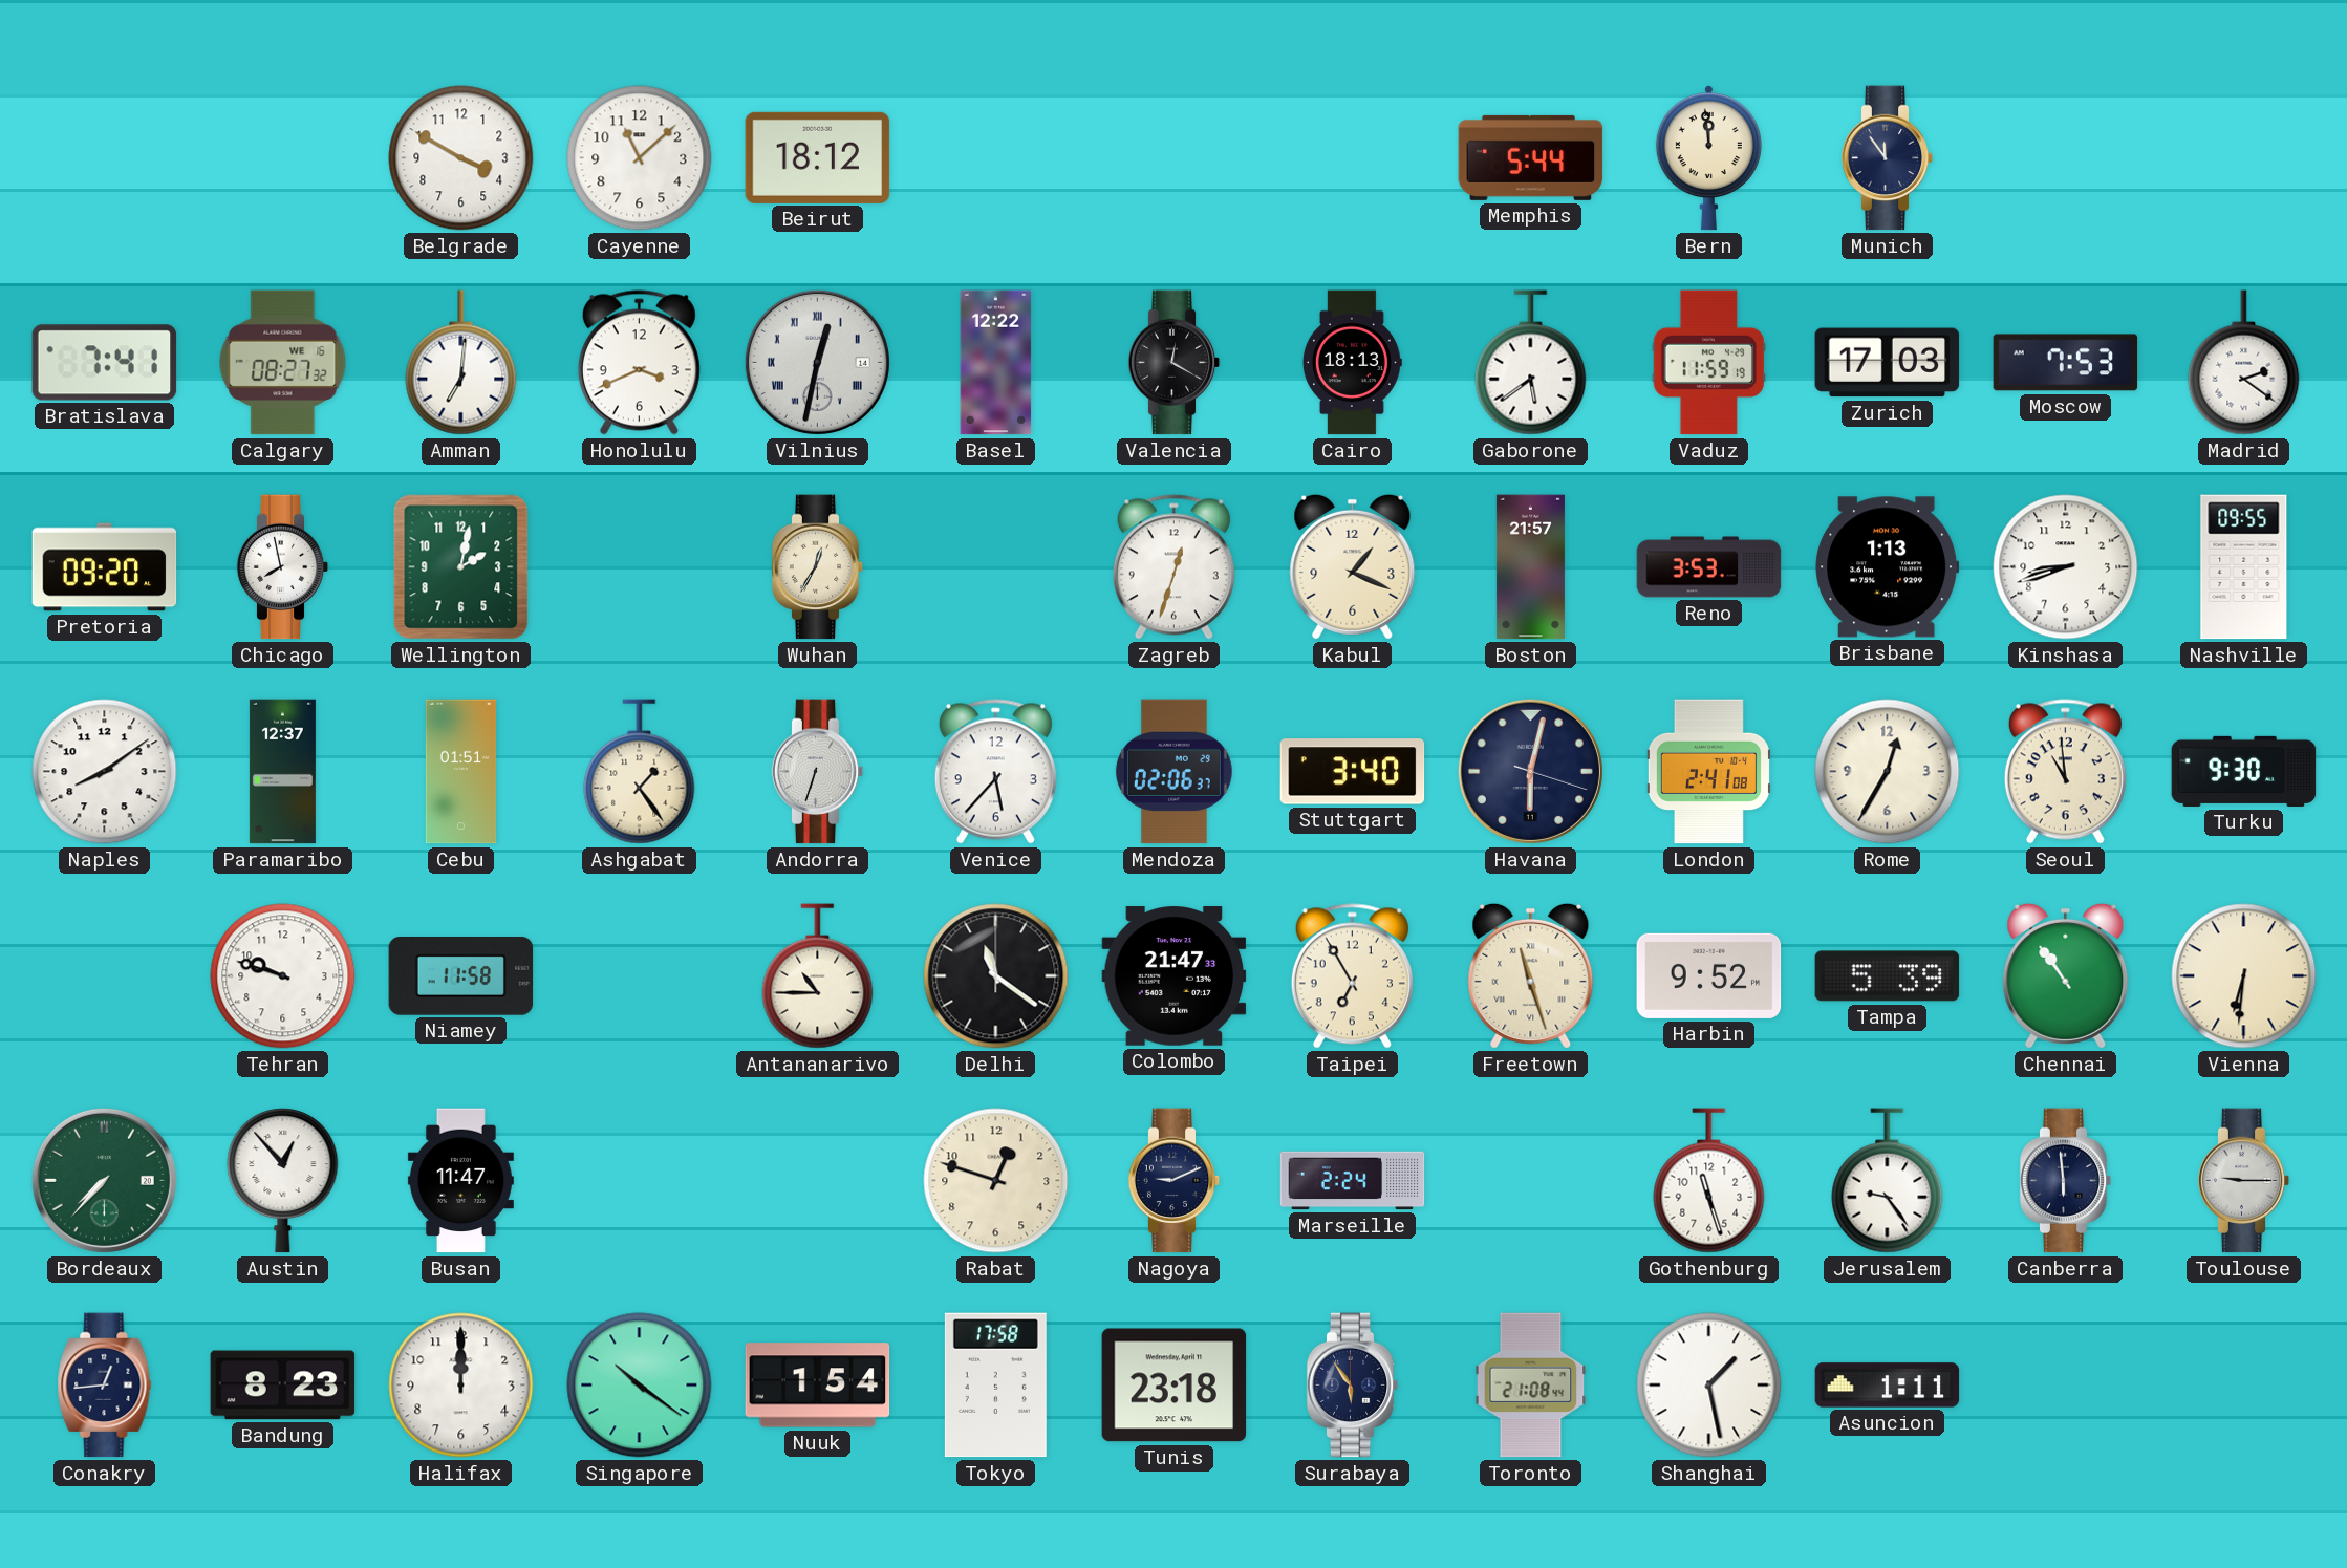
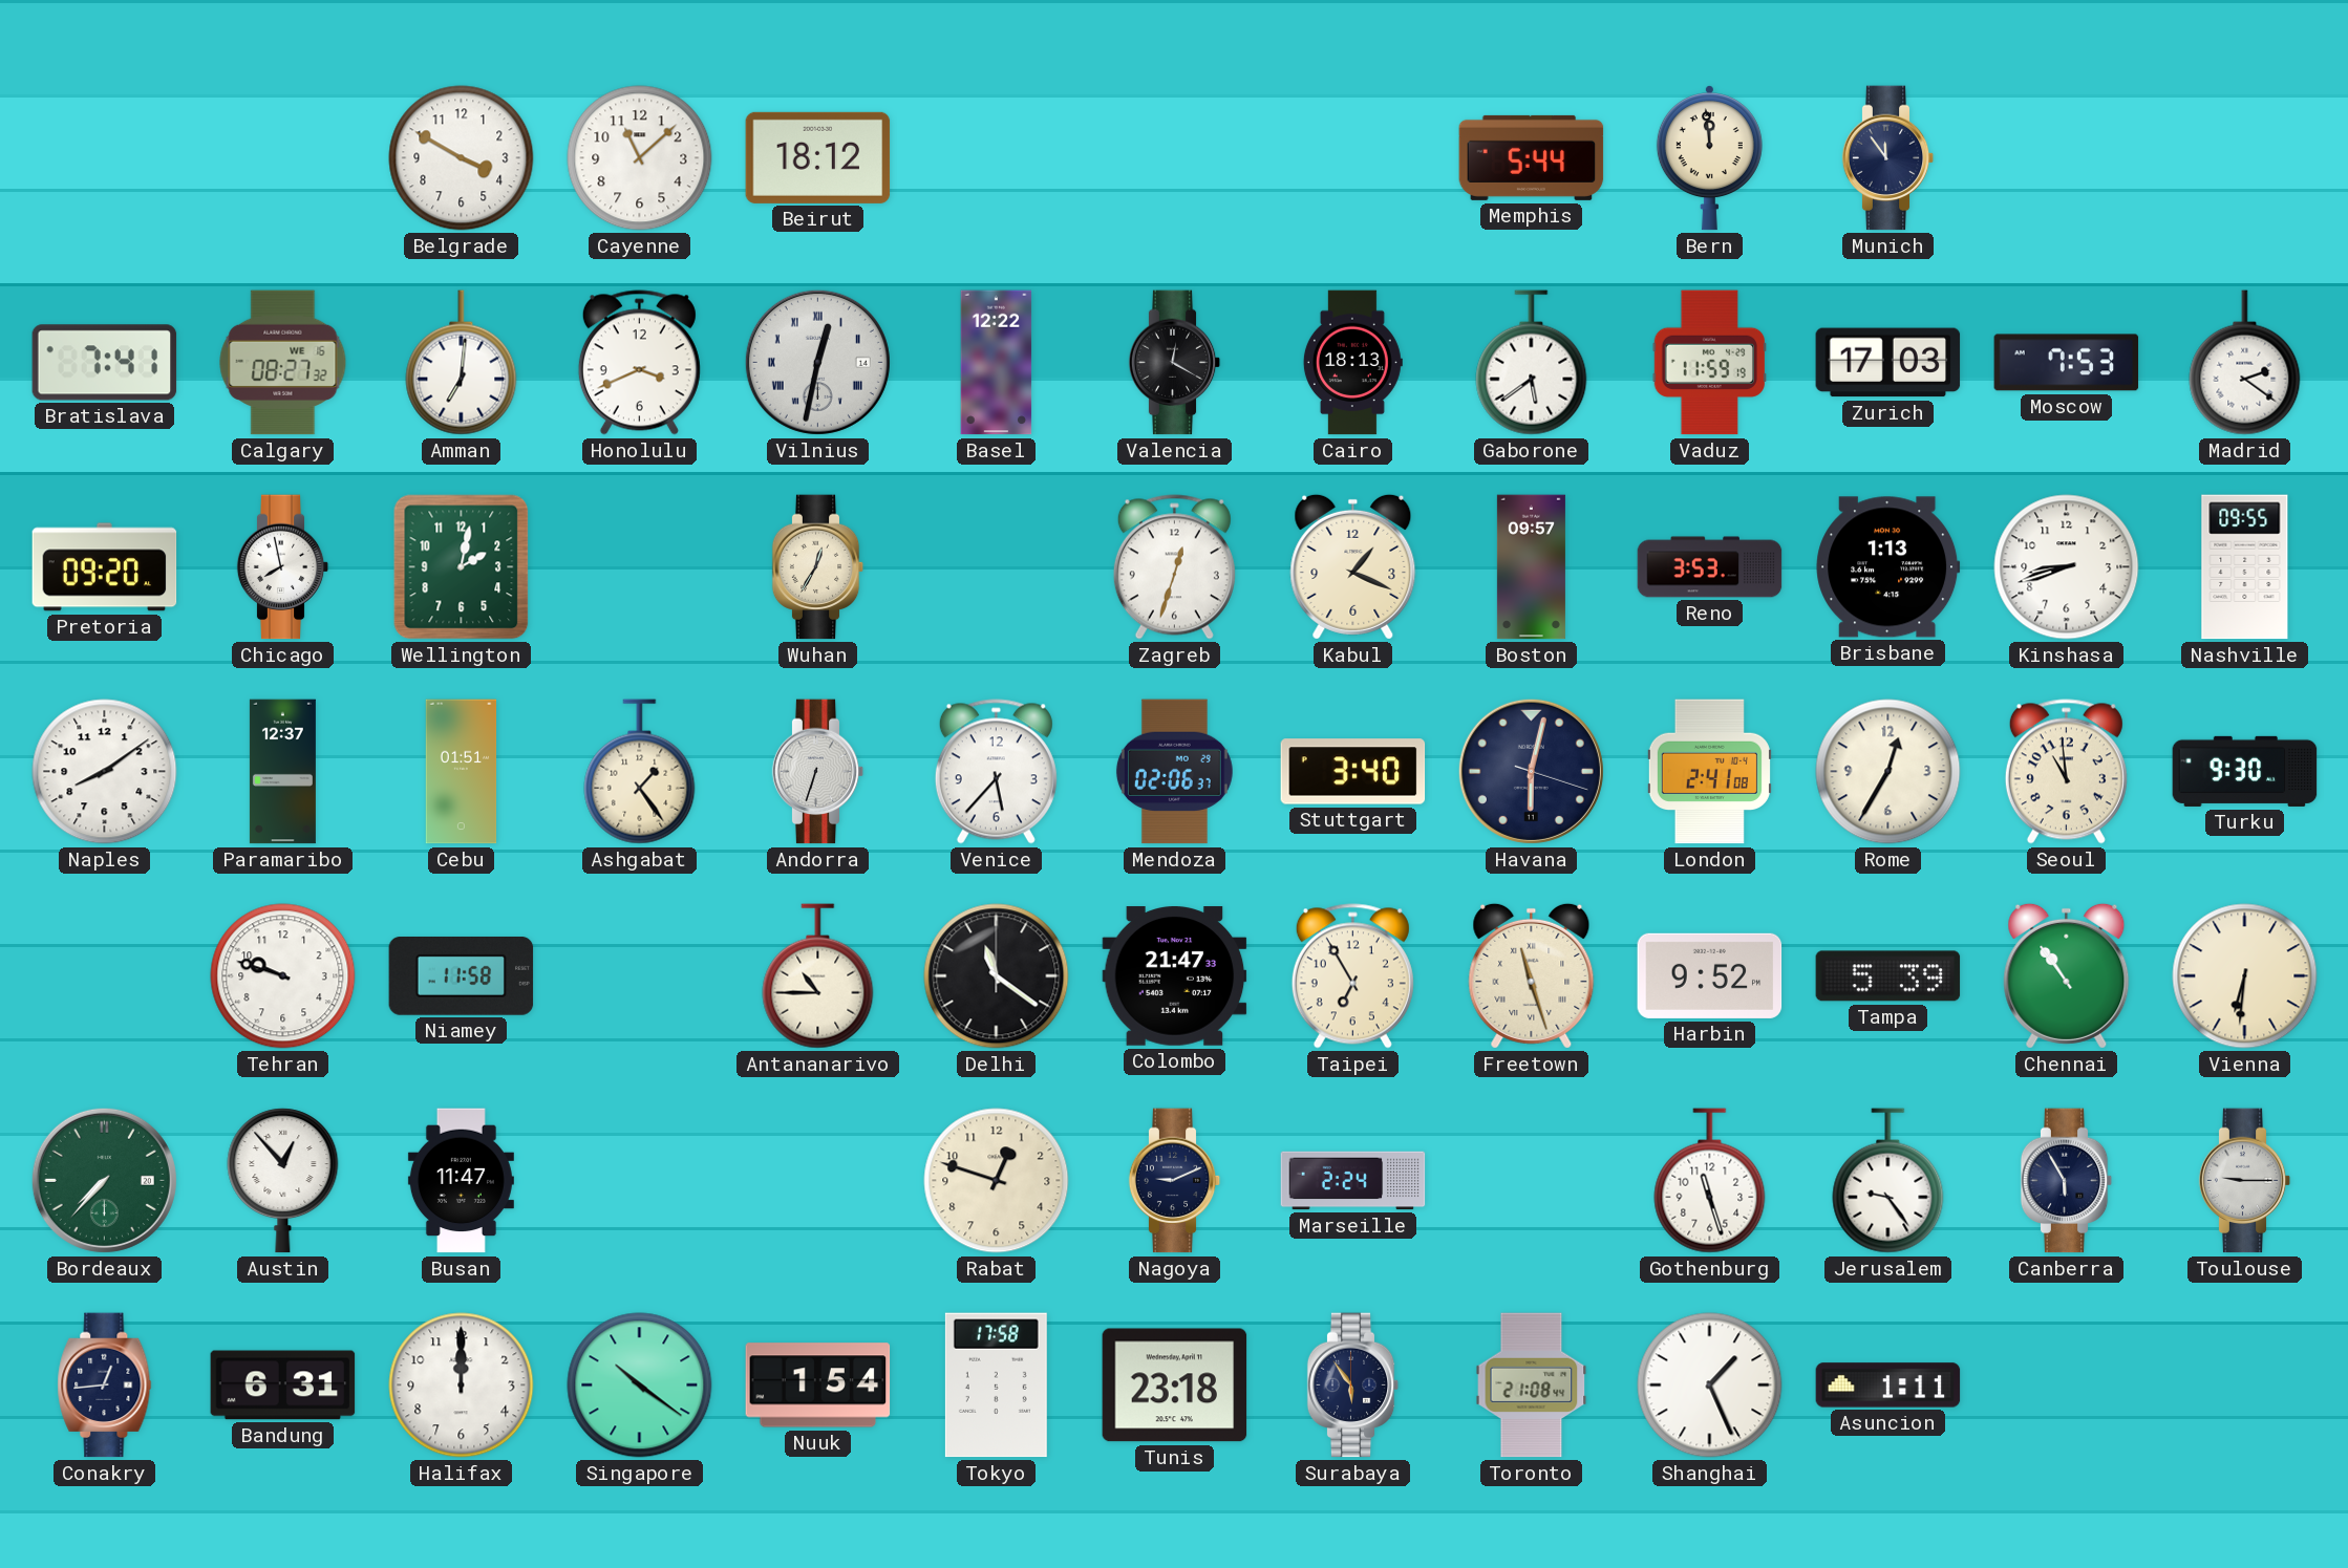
Boston: 21:57 -> 09:57 (1531, 567)
Canberra: 5:59 -> 5:55 (2067, 1181)
Bandung: 8:23 -> 6:31 (283, 1386)
Shanghai: 1:28 -> 1:26 (1710, 1386)
